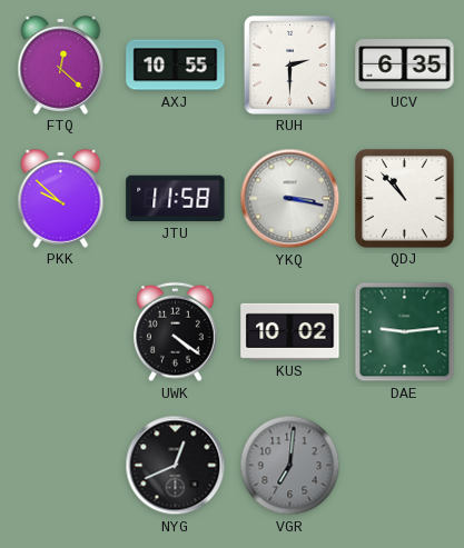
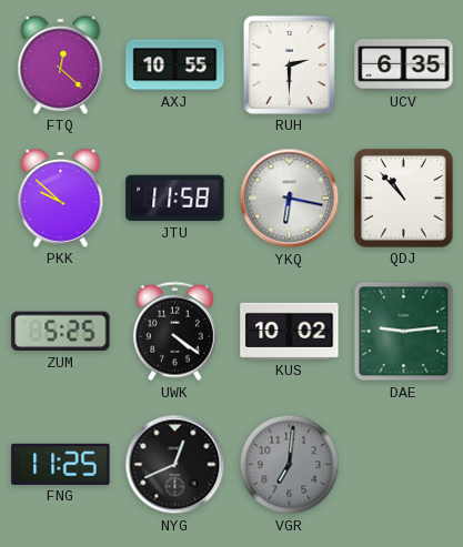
YKQ: 3:17 -> 6:17 (290, 199)
ZUM: none -> 5:25 (61, 332)
FNG: none -> 11:25 (61, 464)
